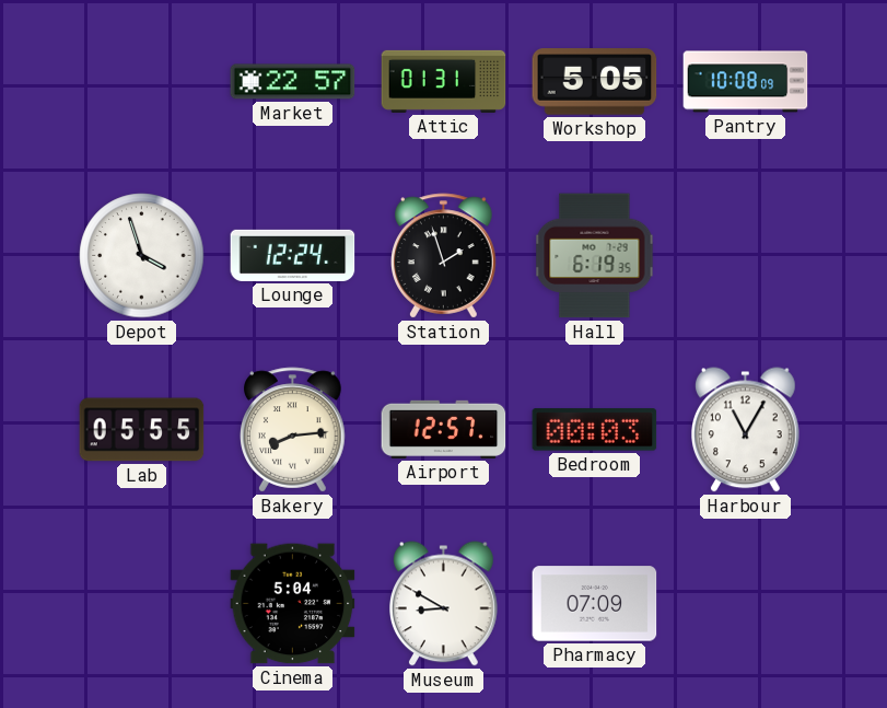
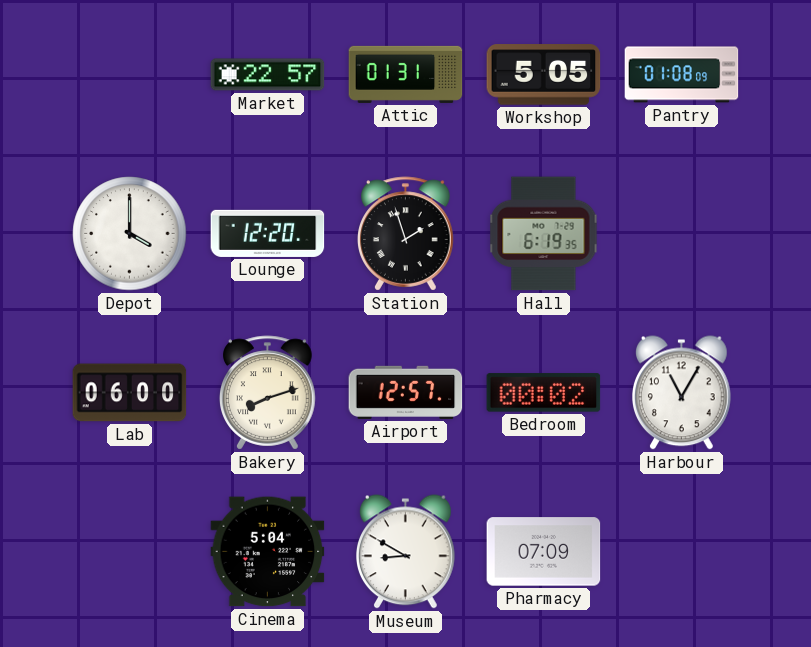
Pantry: 10:08 -> 01:08 (682, 75)
Depot: 3:57 -> 4:00 (130, 234)
Lounge: 12:24 -> 12:20 (268, 233)
Lab: 05:55 -> 06:00 (130, 393)
Bakery: 8:14 -> 8:12 (268, 393)
Bedroom: 00:03 -> 00:02 (544, 393)
